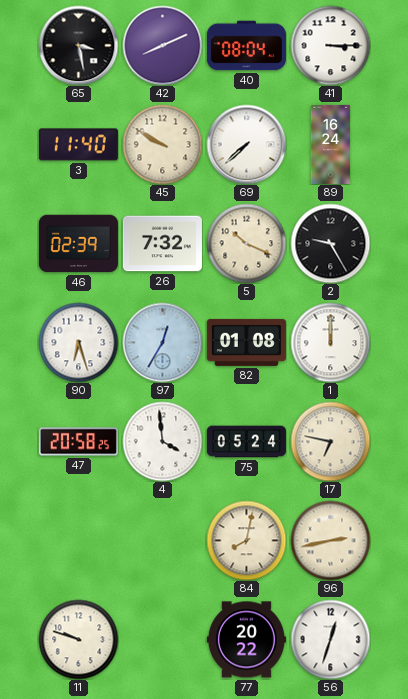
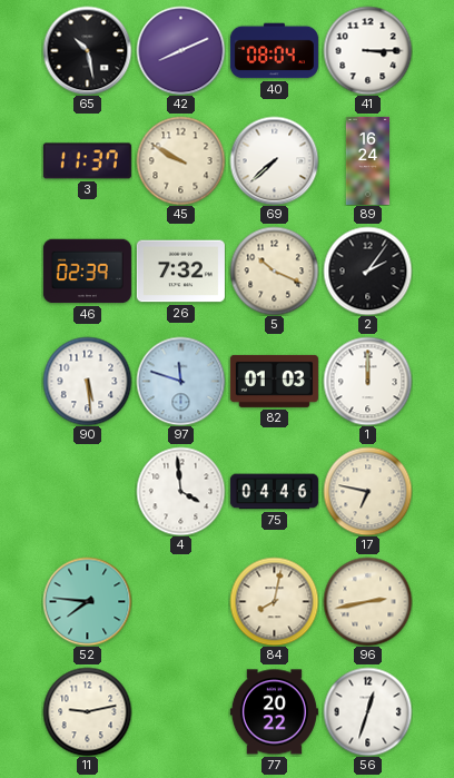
65: 3:28 -> 10:28 (87, 50)
3: 11:40 -> 11:37 (87, 161)
2: 9:25 -> 2:06 (367, 270)
90: 6:27 -> 5:29 (87, 381)
97: 12:35 -> 11:48 (180, 381)
82: 01:08 -> 01:03 (274, 381)
47: 20:58 -> none (78, 442)
75: 05:24 -> 04:46 (274, 492)
52: none -> 7:46 (87, 601)
11: 9:48 -> 9:13 (87, 711)
